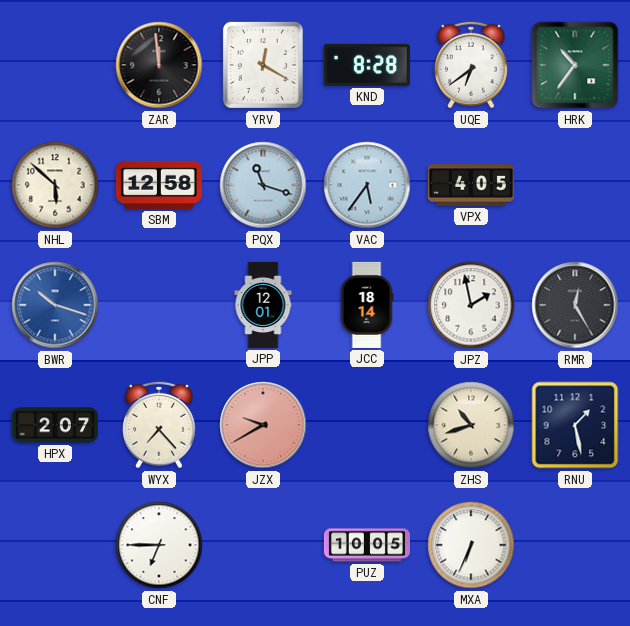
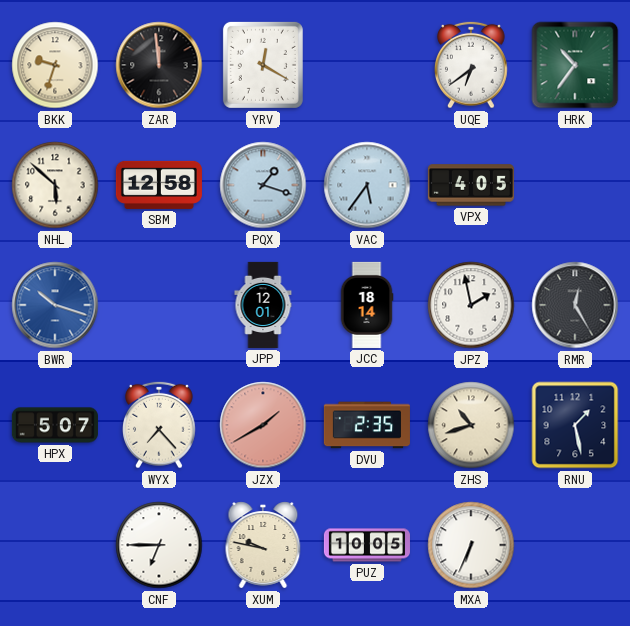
BKK: none -> 9:33 (55, 65)
KND: 8:28 -> none (367, 65)
PQX: 11:18 -> 1:18 (263, 185)
HPX: 2:07 -> 5:07 (55, 425)
JZX: 9:40 -> 1:40 (263, 425)
DVU: none -> 2:35 (367, 425)
XUM: none -> 9:47 (263, 545)
